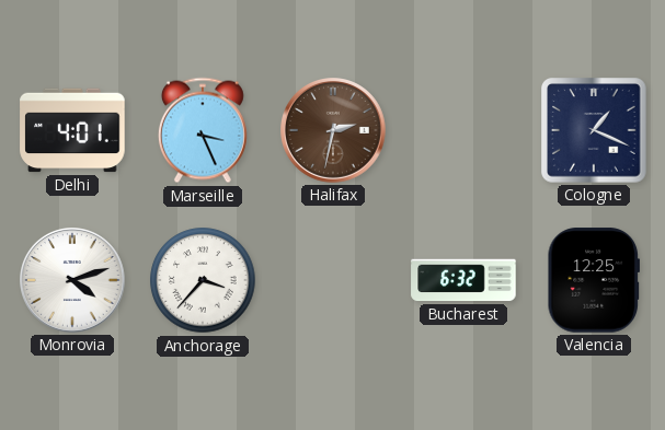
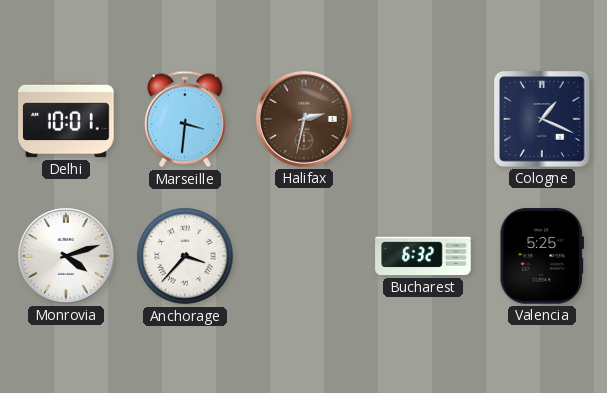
Delhi: 4:01 -> 10:01 (66, 119)
Marseille: 3:26 -> 3:31 (185, 119)
Valencia: 12:25 -> 5:25 (541, 256)
